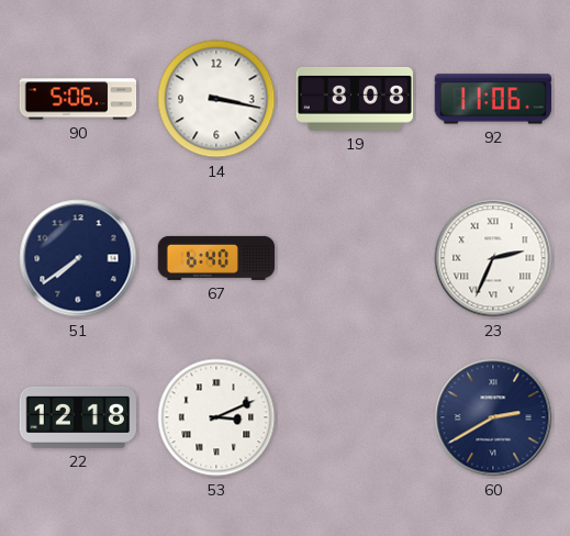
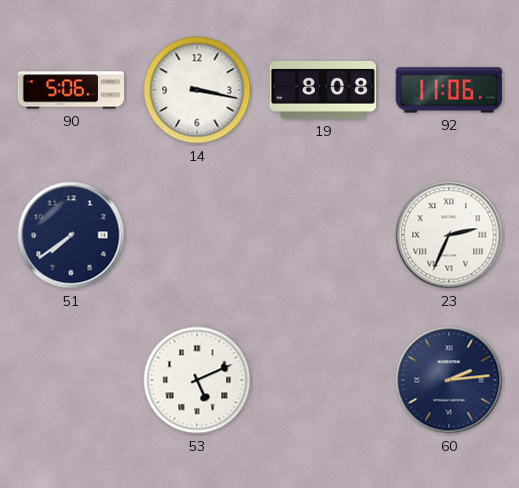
67: 6:40 -> none (216, 258)
22: 12:18 -> none (77, 417)
53: 3:11 -> 5:11 (197, 380)
60: 2:40 -> 2:14 (449, 380)
